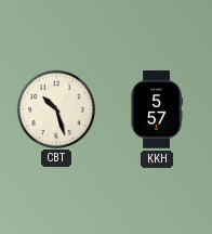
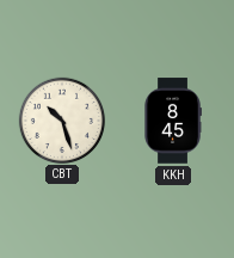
KKH: 5:57 -> 8:45 (173, 121)
